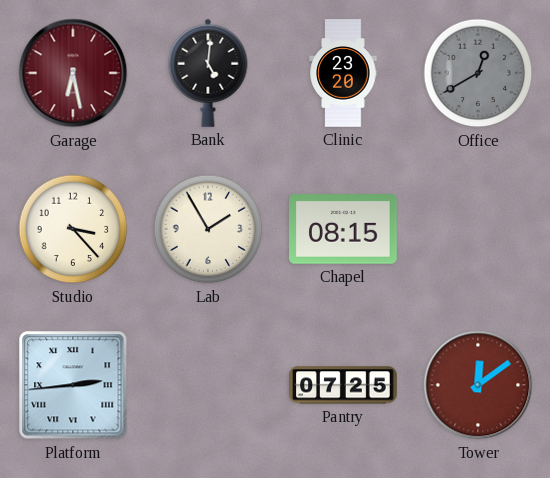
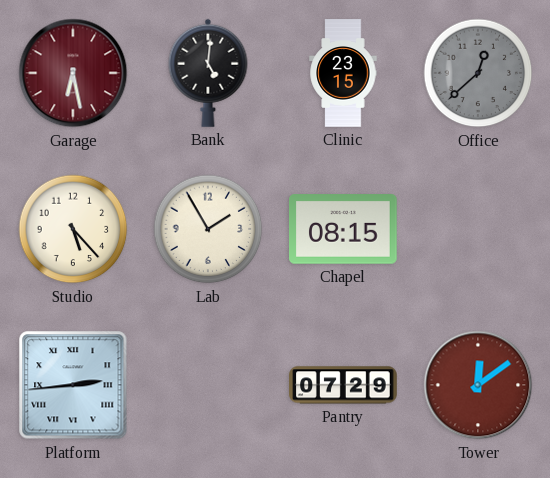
Clinic: 23:20 -> 23:15 (343, 73)
Office: 12:40 -> 12:38 (478, 73)
Studio: 3:23 -> 5:23 (73, 229)
Pantry: 07:25 -> 07:29 (343, 385)
